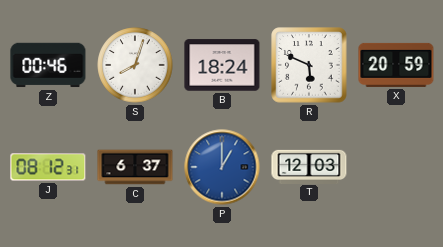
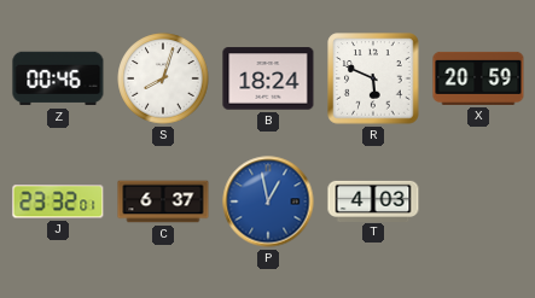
J: 08:12 -> 23:32 (58, 201)
P: 1:00 -> 12:58 (268, 201)
T: 12:03 -> 4:03 (373, 200)
